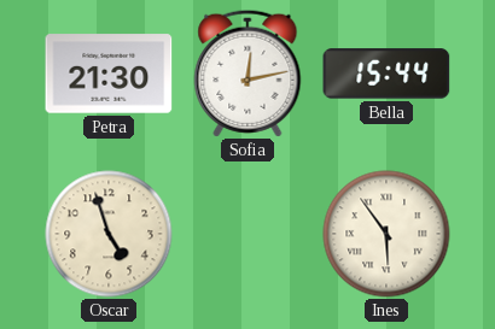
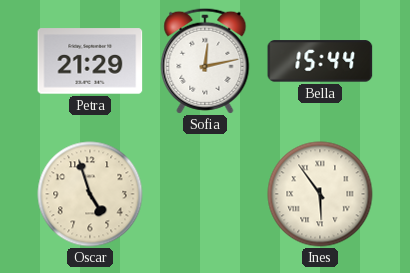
Petra: 21:30 -> 21:29 (90, 61)
